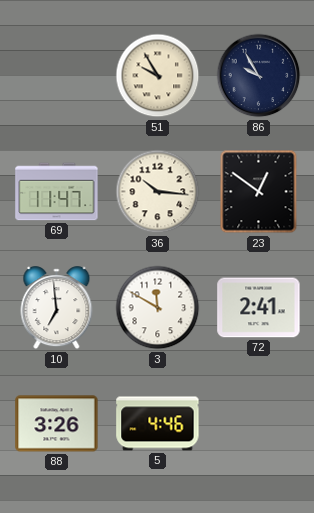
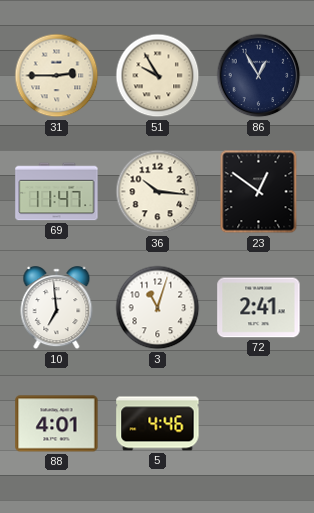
31: none -> 2:45 (57, 76)
86: 9:55 -> 12:55 (259, 76)
3: 11:50 -> 11:03 (158, 308)
88: 3:26 -> 4:01 (57, 424)
